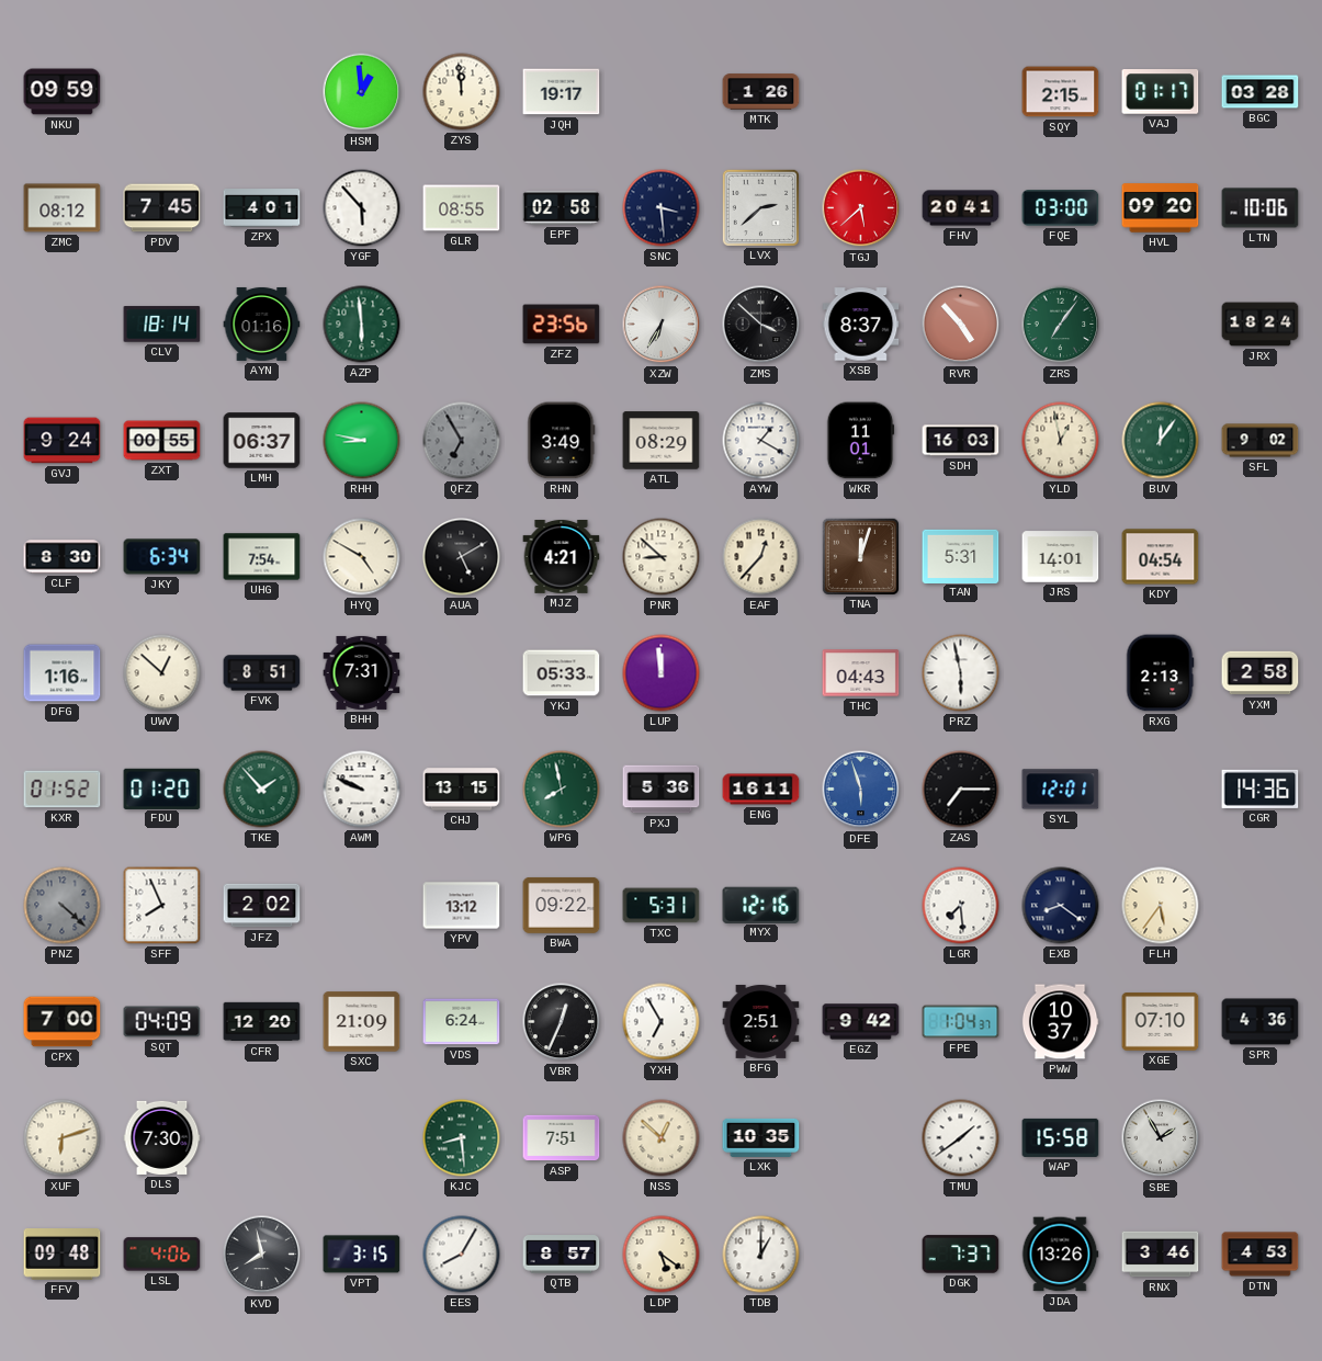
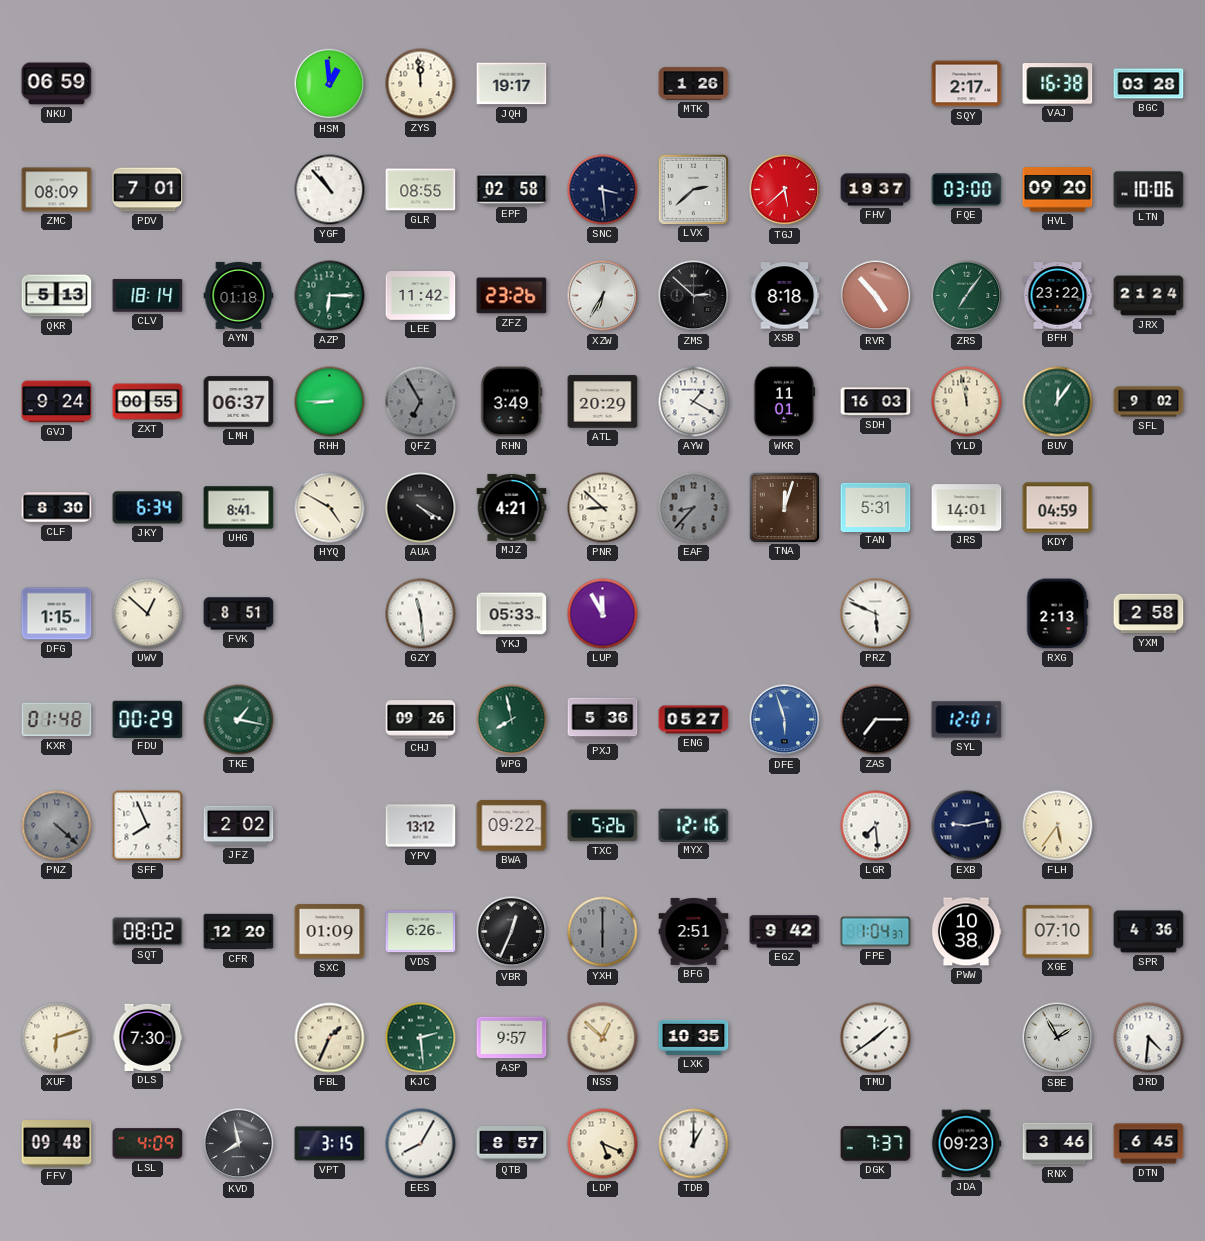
NKU: 09:59 -> 06:59 (57, 84)
SQY: 2:15 -> 2:17 (967, 84)
VAJ: 01:17 -> 16:38 (1058, 84)
ZMC: 08:12 -> 08:09 (57, 190)
PDV: 7:45 -> 7:01 (148, 190)
ZPX: 4:01 -> none (262, 208)
YGF: 5:53 -> 10:53 (330, 190)
FHV: 20:41 -> 19:37 (876, 190)
QKR: none -> 5:13 (57, 296)
AYN: 01:16 -> 01:18 (239, 295)
AZP: 5:59 -> 6:15 (330, 296)
LEE: none -> 11:42 (421, 296)
ZFZ: 23:56 -> 23:26 (512, 296)
ZMS: 3:52 -> 2:52 (694, 296)
XSB: 8:37 -> 8:18 (785, 296)
BFH: none -> 23:22 (1058, 296)
JRX: 18:24 -> 21:24 (1149, 296)
RHH: 8:47 -> 8:45 (330, 402)
ATL: 08:29 -> 20:29 (603, 402)
YLD: 12:58 -> 11:58 (967, 402)
UHG: 7:54 -> 8:41 (239, 508)
AUA: 5:10 -> 4:20 (421, 508)
EAF: 12:37 -> 8:37 (694, 508)
EAF dial: cream -> grey (694, 508)
KDY: 04:54 -> 04:59 (1058, 508)
DFG: 1:16 -> 1:15 (57, 614)
BHH: 7:31 -> none (362, 672)
GZY: none -> 11:29 (421, 614)
LUP: 11:59 -> 11:55 (603, 614)
THC: 04:43 -> none (861, 673)
PRZ: 5:58 -> 5:49 (876, 614)
KXR: 01:52 -> 01:48 (57, 720)
FDU: 01:20 -> 00:29 (148, 719)
TKE: 1:53 -> 1:17 (239, 720)
AWM: 9:49 -> none (362, 790)
CHJ: 13:15 -> 09:26 (421, 720)
ENG: 16:11 -> 05:27 (694, 720)
CGR: 14:36 -> none (1261, 789)
TXC: 5:31 -> 5:26 (603, 826)
EXB: 8:21 -> 9:13 (967, 826)
CPX: 7:00 -> none (63, 1022)
SQT: 04:09 -> 08:02 (148, 932)
SXC: 21:09 -> 01:09 (330, 932)
VDS: 6:24 -> 6:26 (421, 932)
YXH: 6:55 -> 6:00 (603, 932)
YXH dial: white -> grey (603, 932)
PWW: 10:37 -> 10:38 (966, 932)
FBL: none -> 1:34 (330, 1038)
KJC: 8:29 -> 2:29 (421, 1038)
ASP: 7:51 -> 9:57 (512, 1038)
WAP: 15:58 -> none (1061, 1137)
JRD: none -> 4:31 (1149, 1038)
LSL: 4:06 -> 4:09 (148, 1144)
LDP: 5:21 -> 5:19 (603, 1144)
JDA: 13:26 -> 09:23 (966, 1144)
DTN: 4:53 -> 6:45 (1149, 1144)
